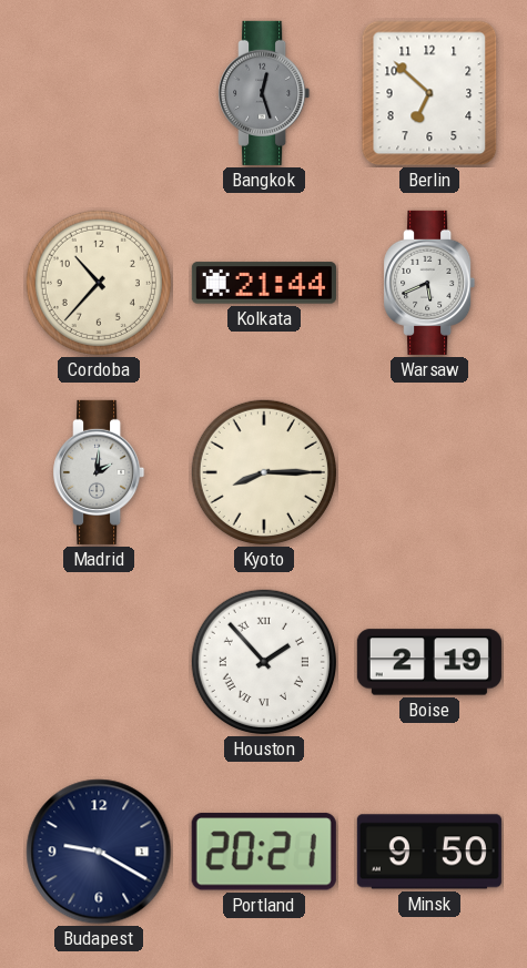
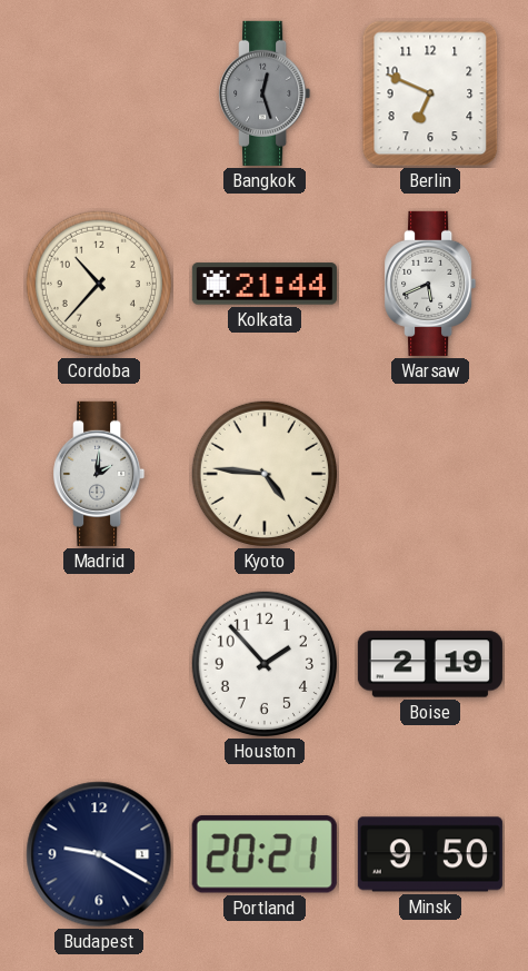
Berlin: 6:52 -> 6:49 (430, 93)
Kyoto: 8:15 -> 4:46 (265, 474)
Houston numerals: Roman -> Arabic (265, 664)
